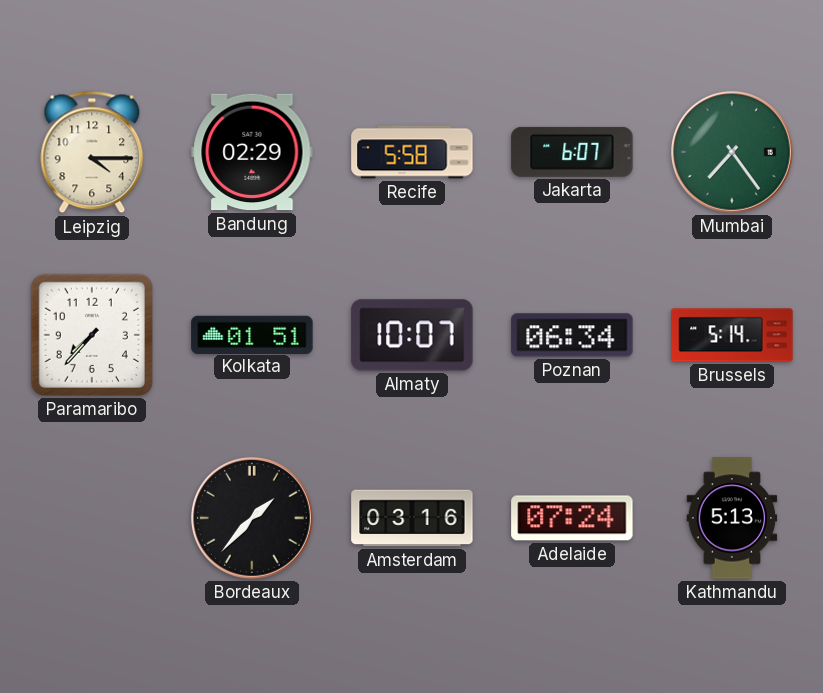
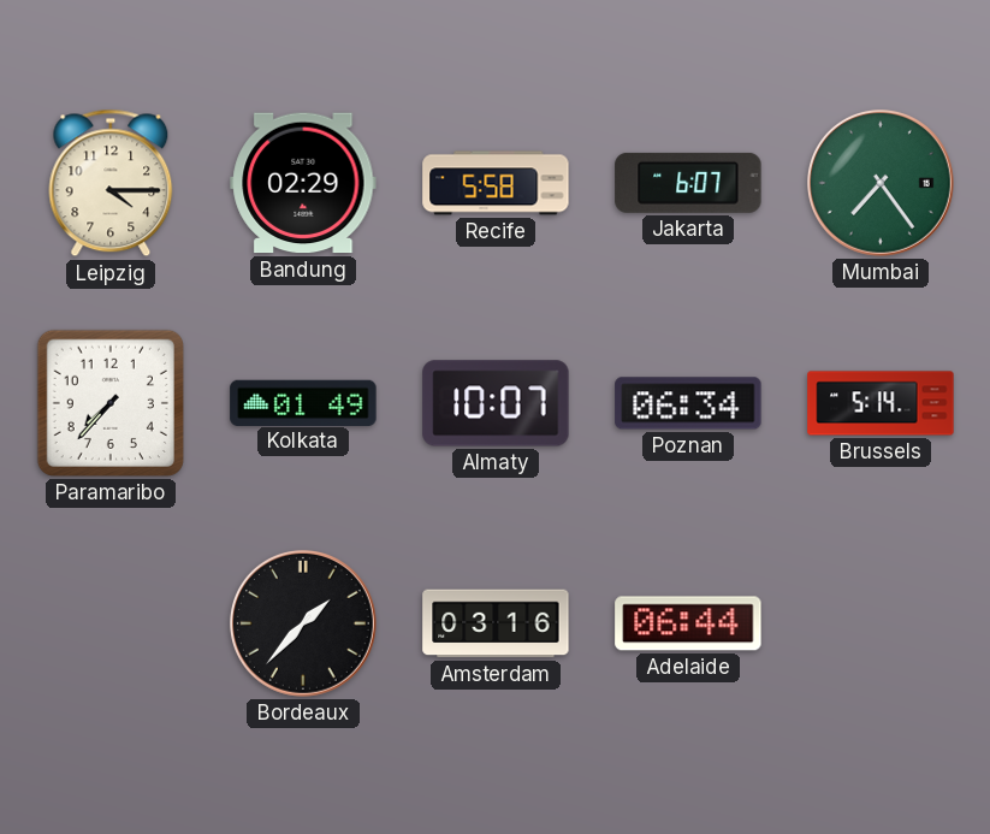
Kolkata: 01:51 -> 01:49 (303, 402)
Adelaide: 07:24 -> 06:44 (688, 623)
Kathmandu: 5:13 -> none (732, 518)
